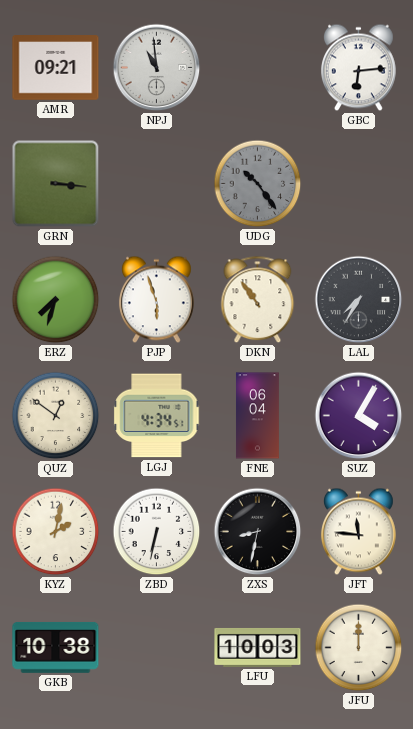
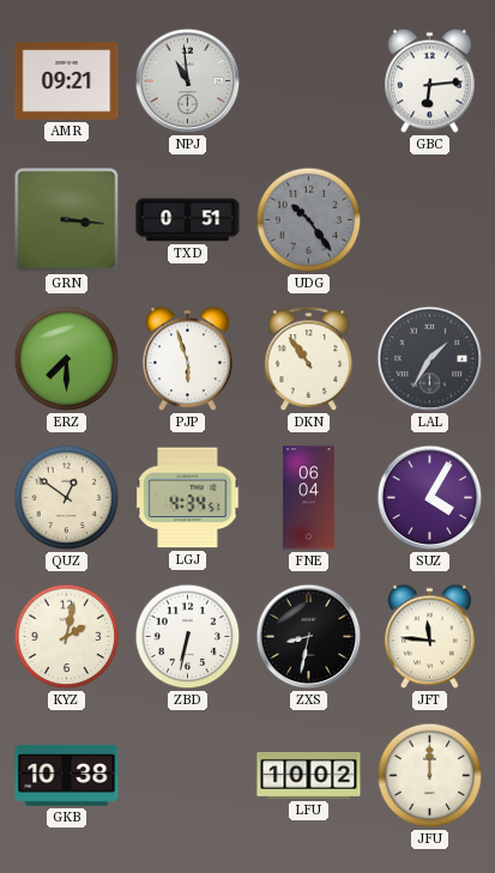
TXD: none -> 0:51 (188, 220)
ERZ: 7:33 -> 7:30 (67, 359)
LAL: 7:35 -> 1:35 (430, 359)
LFU: 10:03 -> 10:02 (309, 775)
